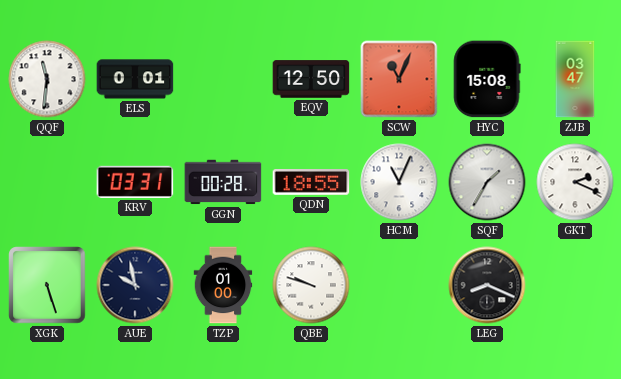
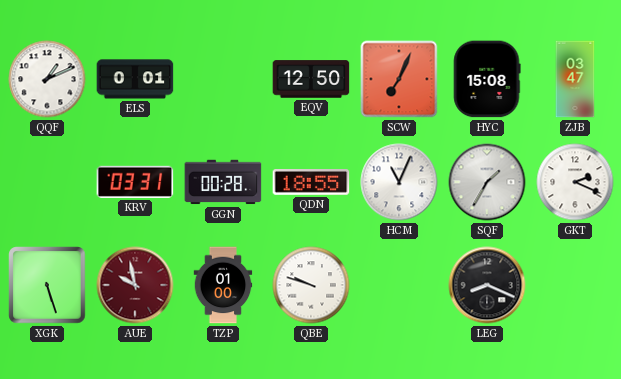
QQF: 11:31 -> 1:11 (47, 79)
SCW: 11:04 -> 7:04 (399, 79)
AUE dial: navy -> burgundy (135, 285)
